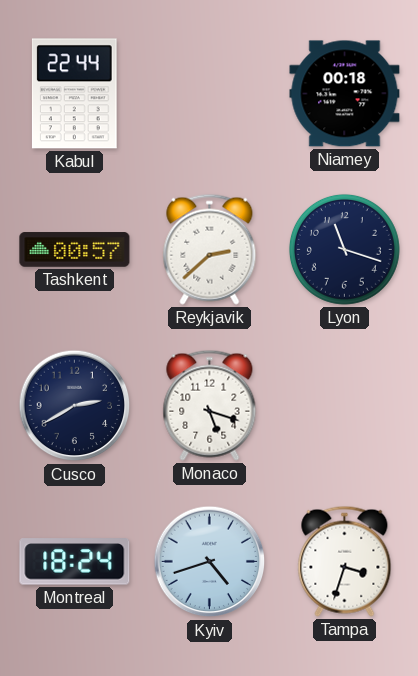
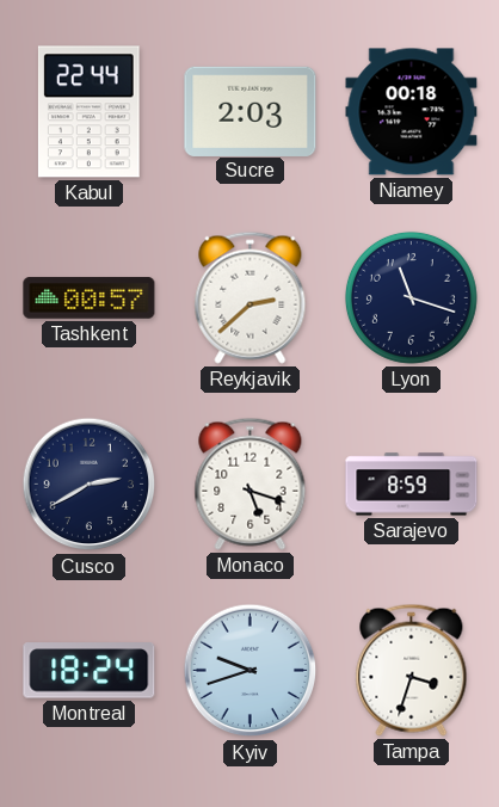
Sucre: none -> 2:03 (251, 111)
Sarajevo: none -> 8:59 (412, 485)
Kyiv: 4:42 -> 9:42 (251, 671)
